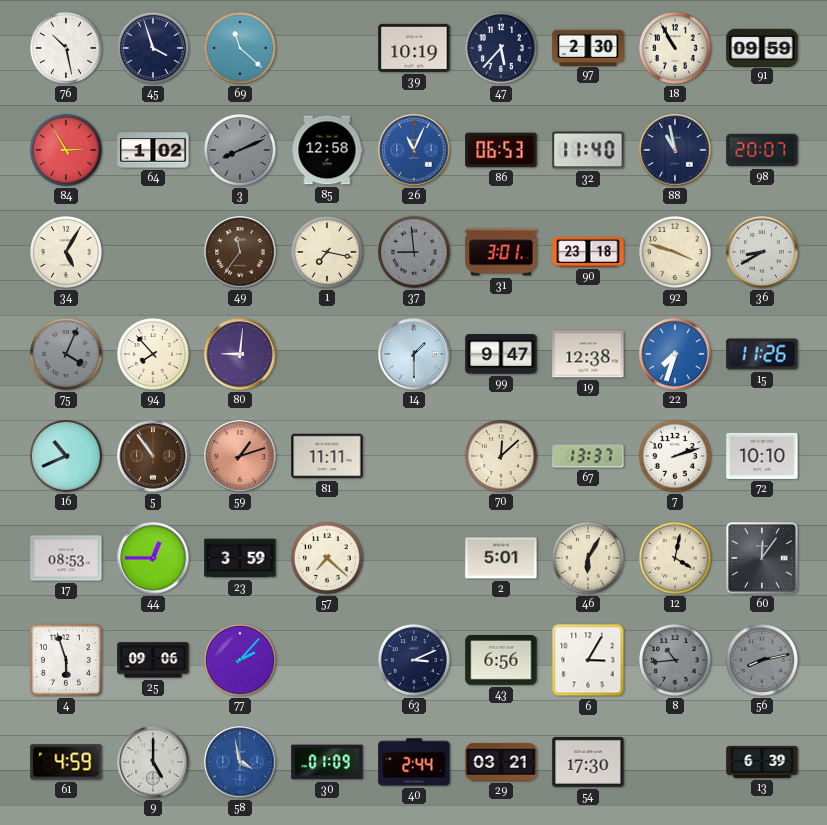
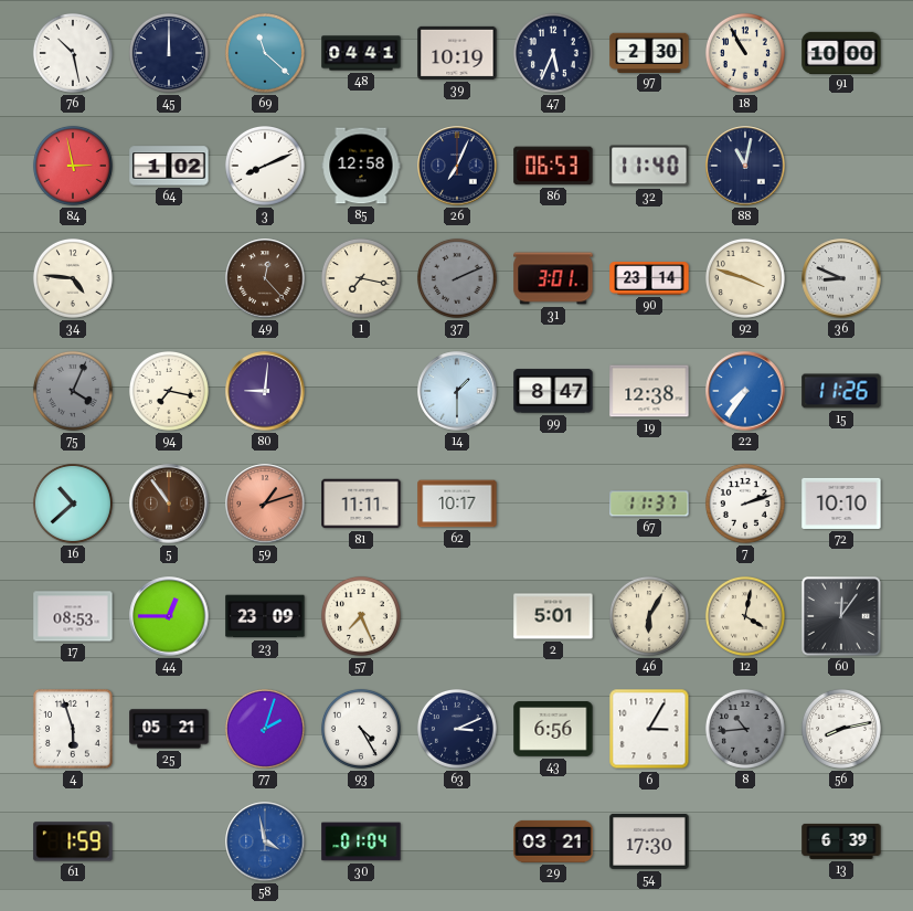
45: 3:57 -> 12:00 (169, 53)
48: none -> 04:41 (361, 53)
47: 5:37 -> 5:34 (553, 53)
91: 09:59 -> 10:00 (841, 52)
84: 2:55 -> 2:58 (73, 166)
3 dial: grey -> white (265, 166)
26: 11:04 -> 7:04 (457, 166)
26 dial: blue -> navy (457, 166)
88: 10:58 -> 11:02 (745, 166)
98: 20:07 -> none (762, 150)
34: 5:05 -> 4:46 (73, 278)
49: 11:36 -> 12:23 (265, 278)
37: 8:59 -> 2:11 (457, 278)
90: 23:18 -> 23:14 (649, 278)
36: 8:40 -> 8:49 (841, 278)
94: 7:53 -> 7:17 (169, 391)
99: 9:47 -> 8:47 (553, 391)
22: 7:33 -> 7:36 (745, 391)
16: 10:41 -> 10:38 (73, 504)
62: none -> 10:17 (457, 504)
70: 12:08 -> none (501, 456)
67: 13:37 -> 11:37 (649, 504)
23: 3:59 -> 23:09 (265, 616)
57: 7:22 -> 7:26 (361, 616)
25: 09:06 -> 05:21 (169, 729)
77: 2:07 -> 2:03 (265, 729)
93: none -> 4:25 (361, 729)
56 dial: grey -> white (841, 729)
61: 4:59 -> 1:59 (73, 841)
9: 5:00 -> none (153, 762)
30: 01:09 -> 01:04 (361, 841)
40: 2:44 -> none (414, 762)
